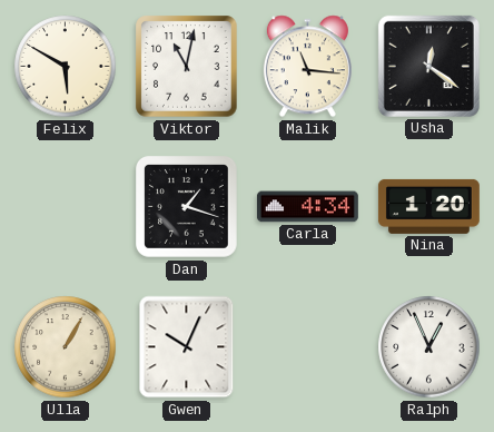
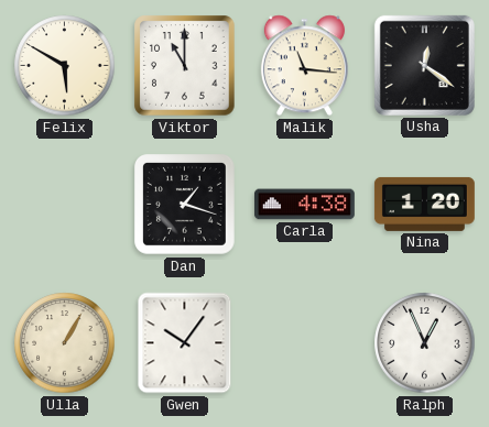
Viktor: 11:02 -> 11:00 (185, 66)
Carla: 4:34 -> 4:38 (304, 205)
Gwen: 10:04 -> 10:06 (185, 343)
